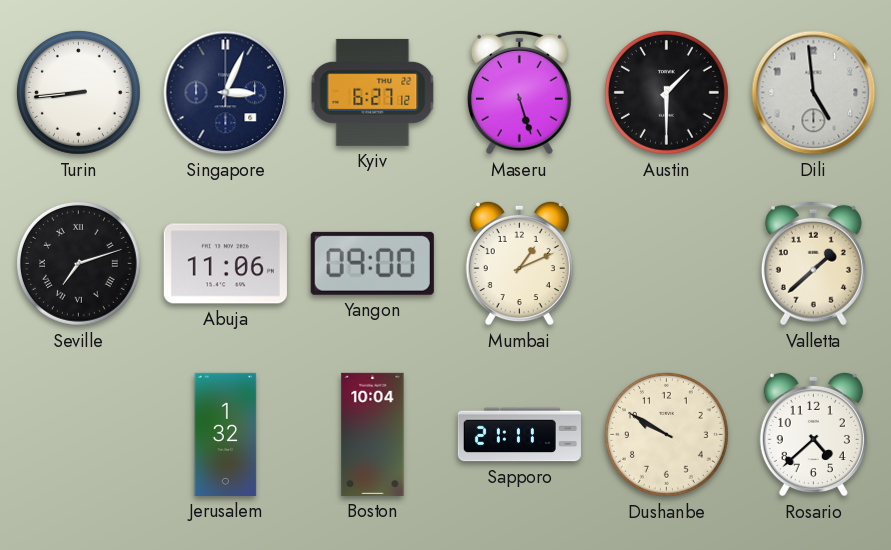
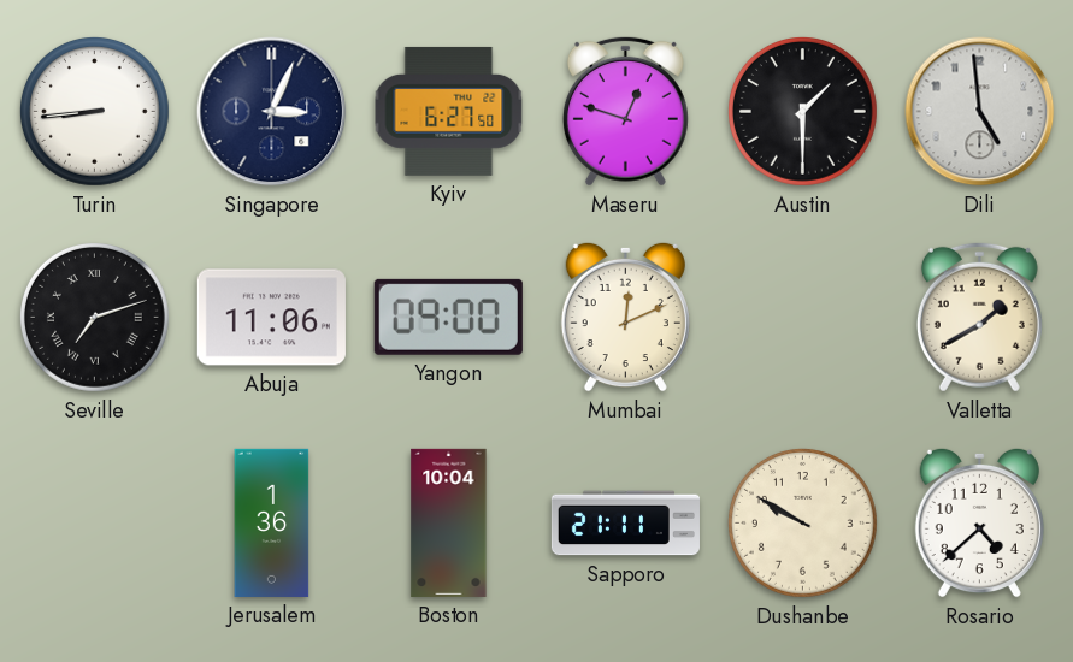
Kyiv: 6:27:12 -> 6:27:50 (449, 111)
Maseru: 5:27 -> 12:48 (625, 111)
Mumbai: 1:11 -> 12:11 (625, 317)
Valletta: 1:38 -> 1:40 (979, 317)
Jerusalem: 1:32 -> 1:36 (272, 522)
